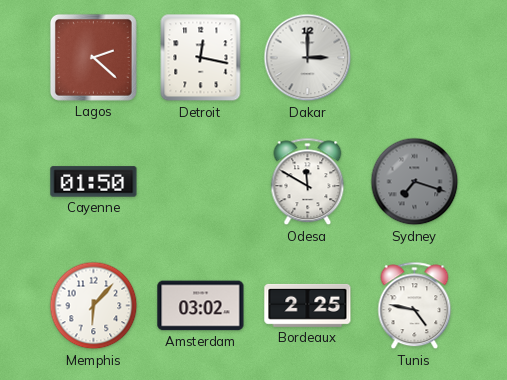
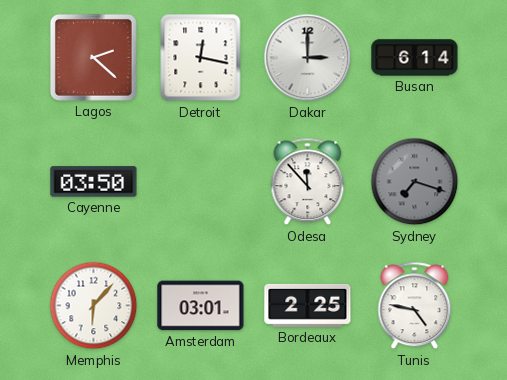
Busan: none -> 6:14 (415, 58)
Cayenne: 01:50 -> 03:50 (94, 182)
Odesa: 11:50 -> 11:53 (308, 182)
Amsterdam: 03:02 -> 03:01 (201, 306)
